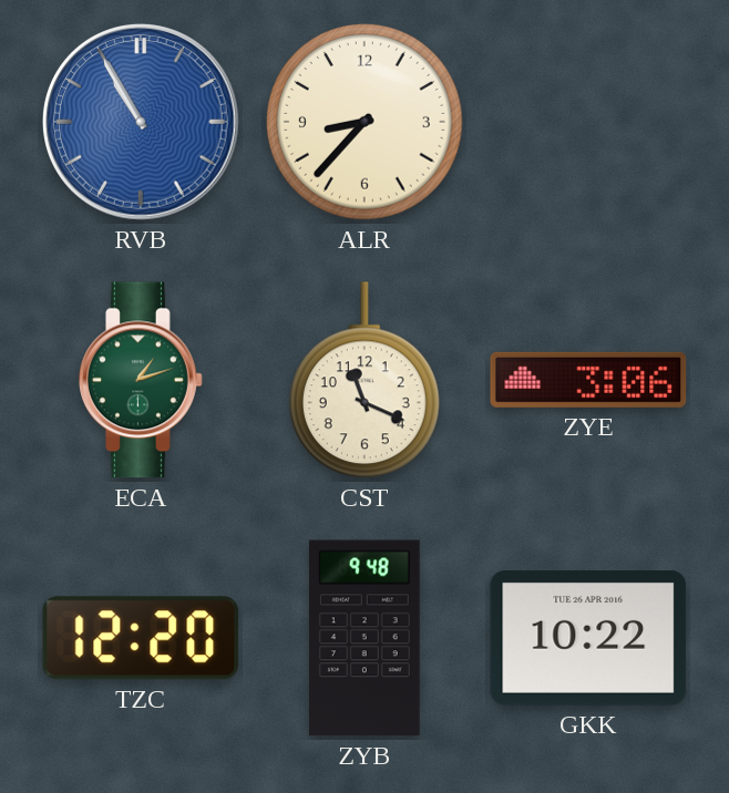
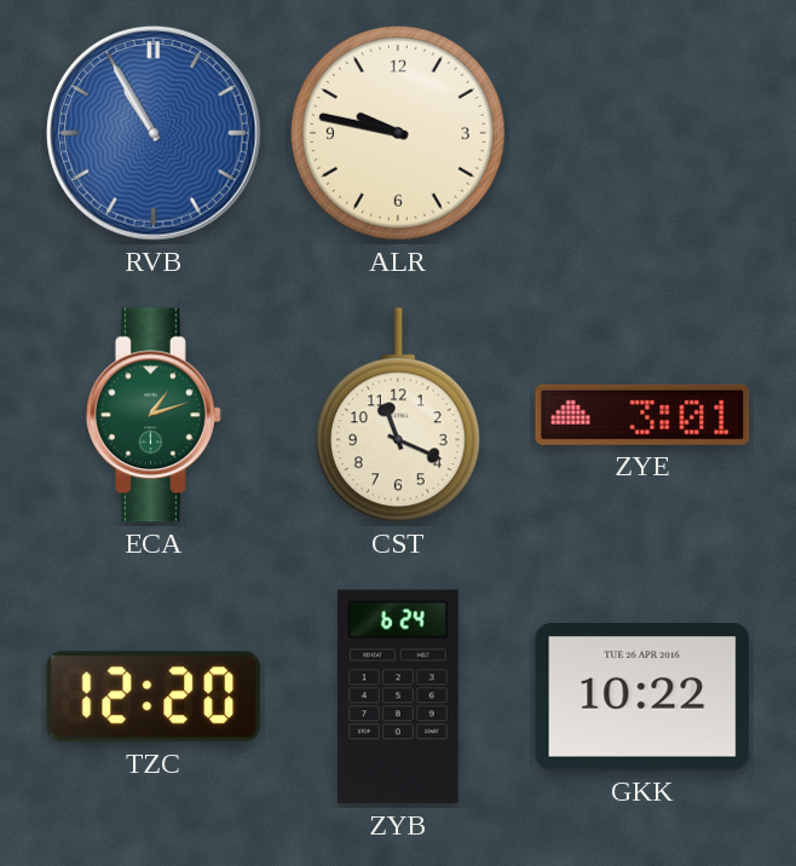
ALR: 8:37 -> 9:47 (399, 134)
ZYE: 3:06 -> 3:01 (642, 415)
ZYB: 9:48 -> 6:24 (398, 697)
